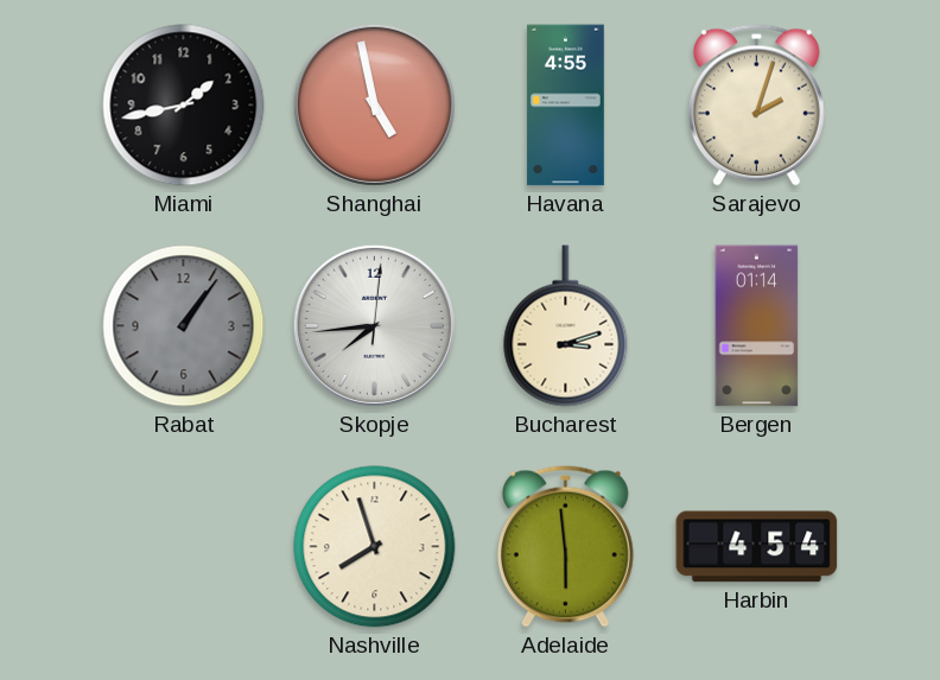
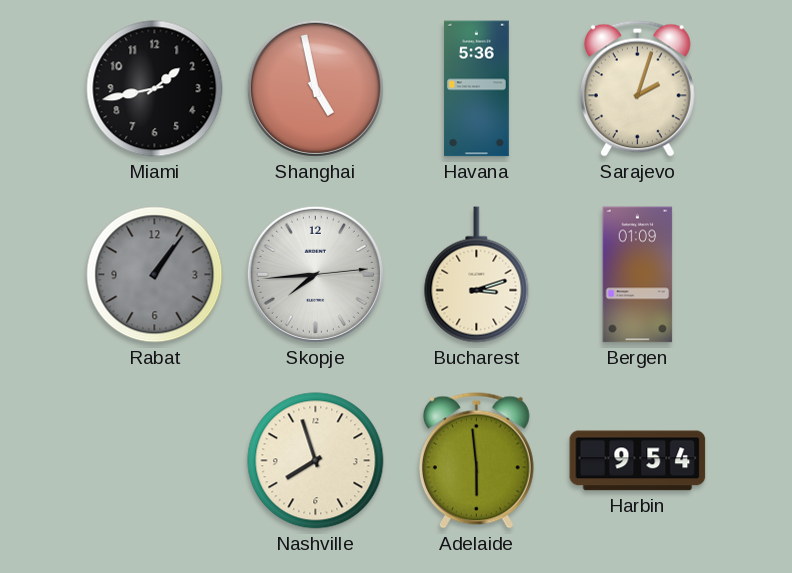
Havana: 4:55 -> 5:36 (476, 89)
Skopje: 7:44:01 -> 7:44:14 (315, 274)
Bergen: 01:14 -> 01:09 (638, 275)
Harbin: 4:54 -> 9:54 (638, 461)
